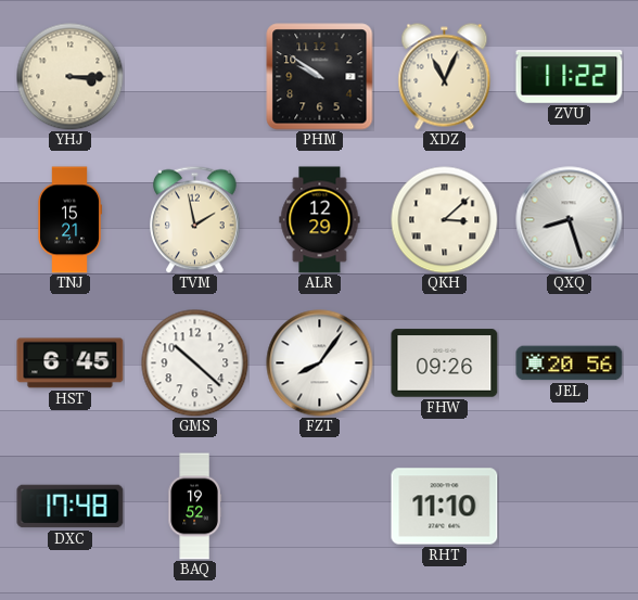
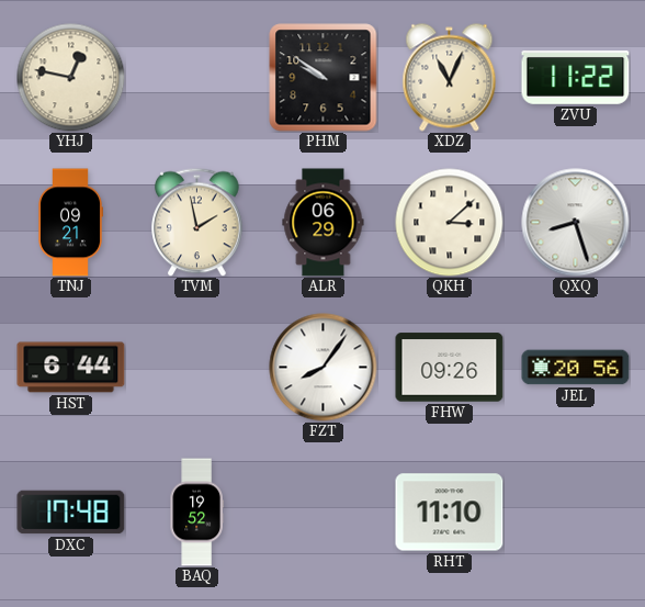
YHJ: 3:15 -> 12:47 (71, 78)
TNJ: 15:21 -> 09:21 (69, 223)
ALR: 12:29 -> 06:29 (324, 223)
HST: 6:45 -> 6:44 (71, 368)
GMS: 10:22 -> none (195, 363)
